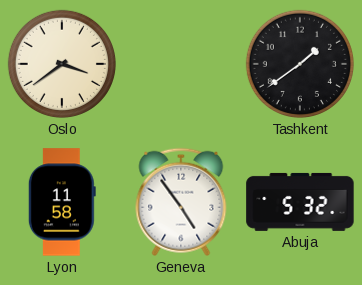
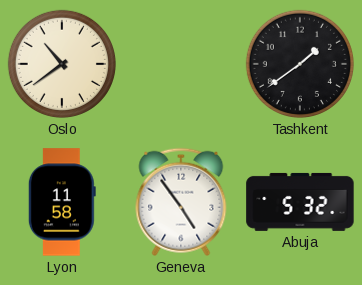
Oslo: 3:39 -> 10:39 (62, 64)
